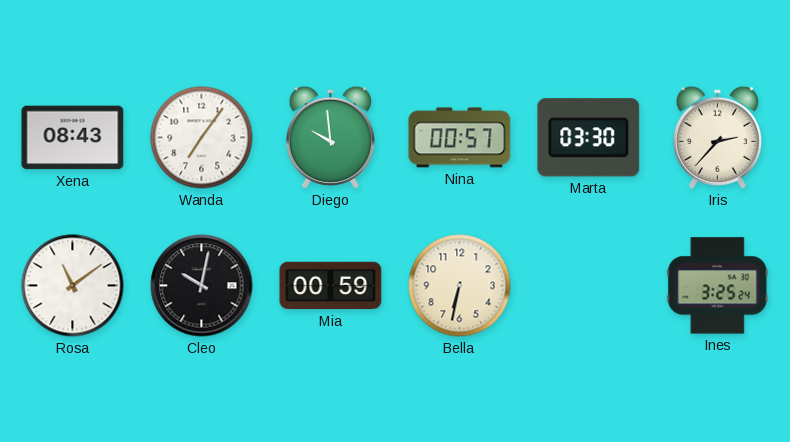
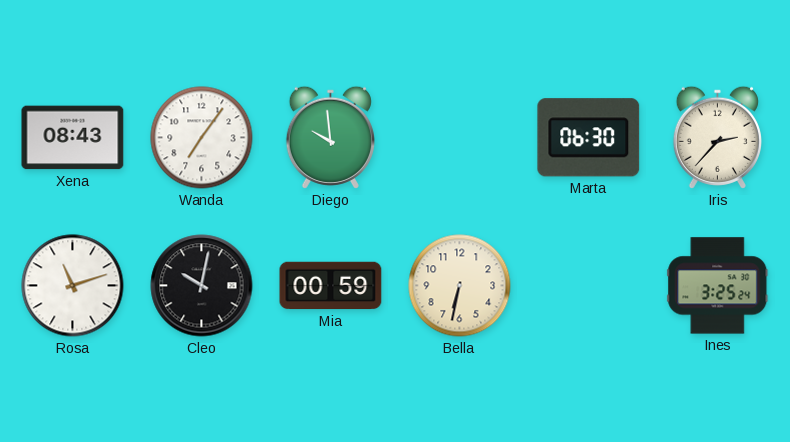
Nina: 00:57 -> none (460, 138)
Marta: 03:30 -> 06:30 (589, 138)
Rosa: 11:09 -> 11:12 (73, 286)
